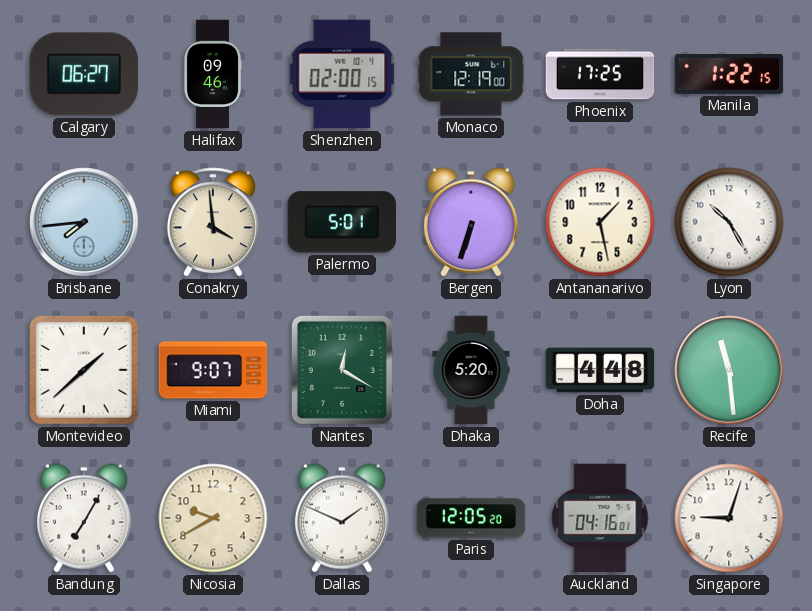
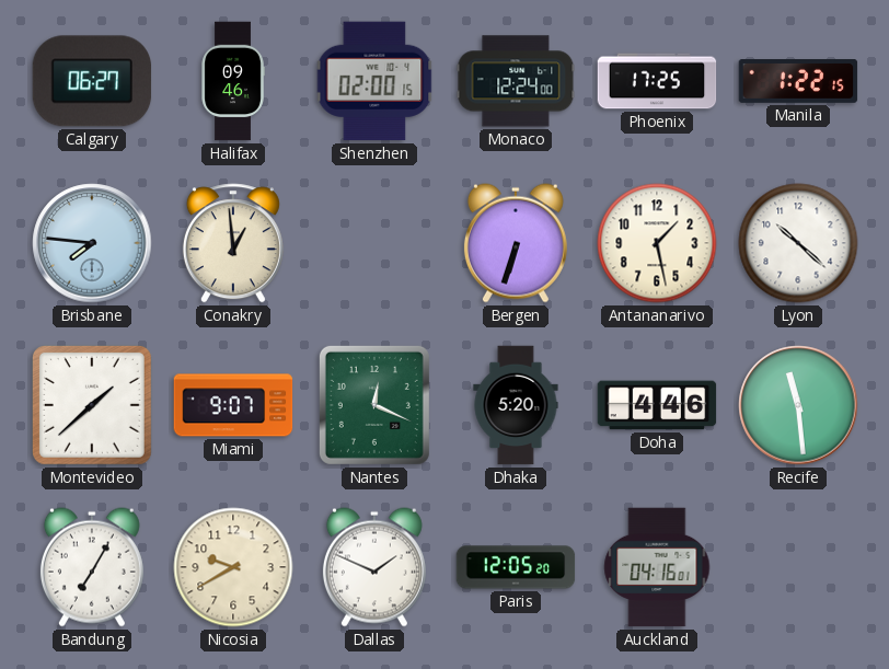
Monaco: 12:19 -> 12:24 (516, 81)
Brisbane: 7:44 -> 7:46 (92, 243)
Conakry: 3:59 -> 12:59 (233, 243)
Palermo: 5:01 -> none (341, 222)
Lyon: 10:25 -> 10:22 (798, 243)
Nantes: 12:20 -> 12:19 (374, 405)
Doha: 4:48 -> 4:46 (657, 405)
Singapore: 9:03 -> none (729, 518)
